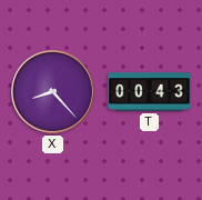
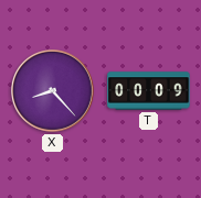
T: 00:43 -> 00:09 (149, 91)
